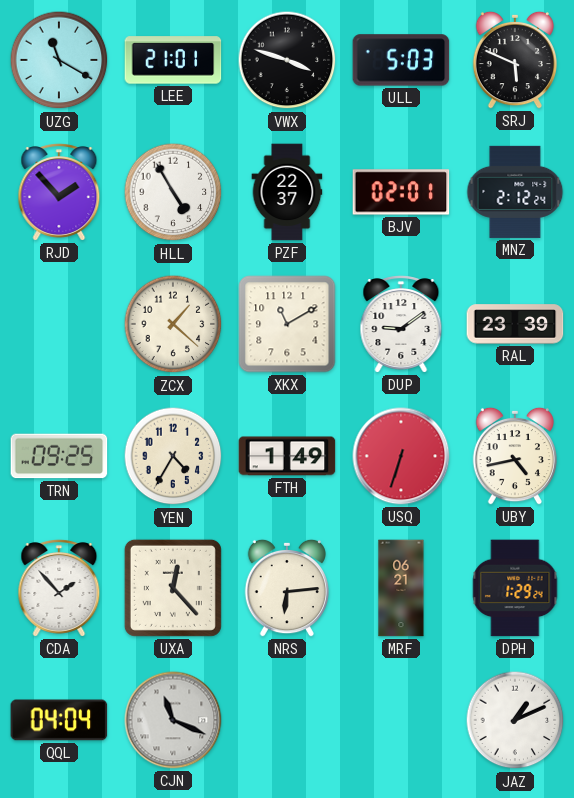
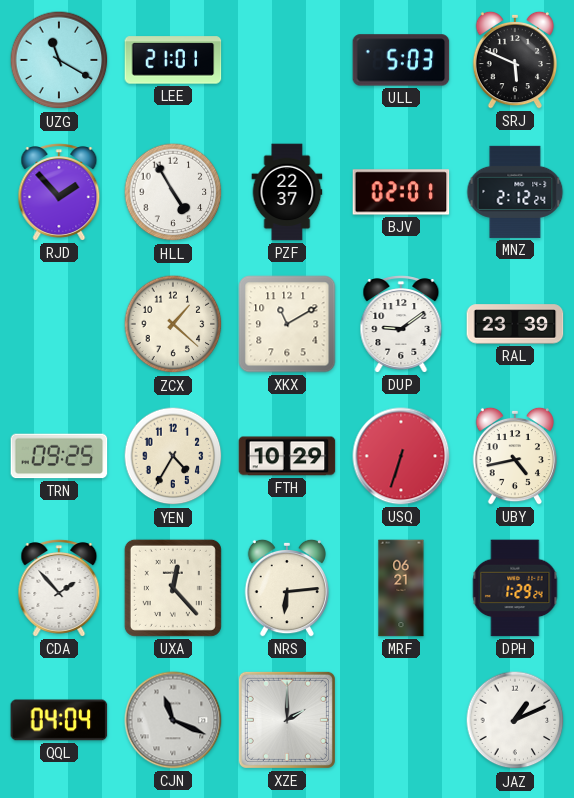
VWX: 3:48 -> none (287, 60)
FTH: 1:49 -> 10:29 (287, 456)
XZE: none -> 2:00 (287, 720)
